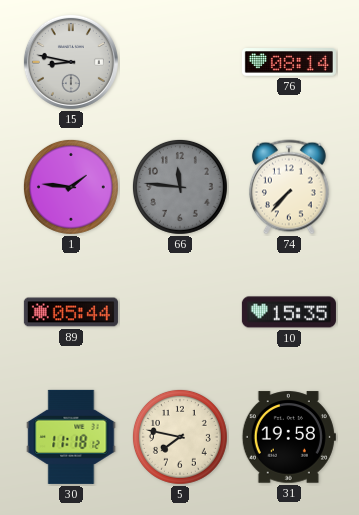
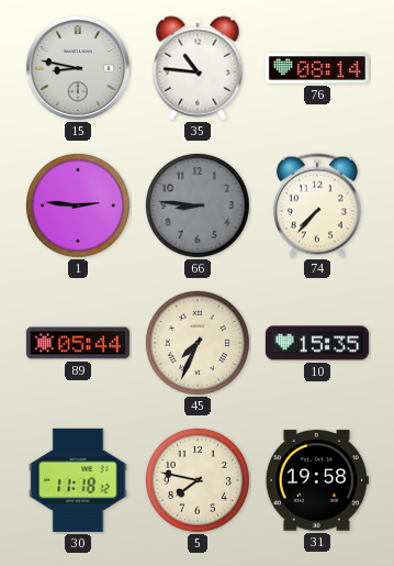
35: none -> 10:46 (198, 68)
1: 1:46 -> 2:46 (78, 206)
66: 11:46 -> 8:46 (198, 206)
45: none -> 7:34 (198, 343)
